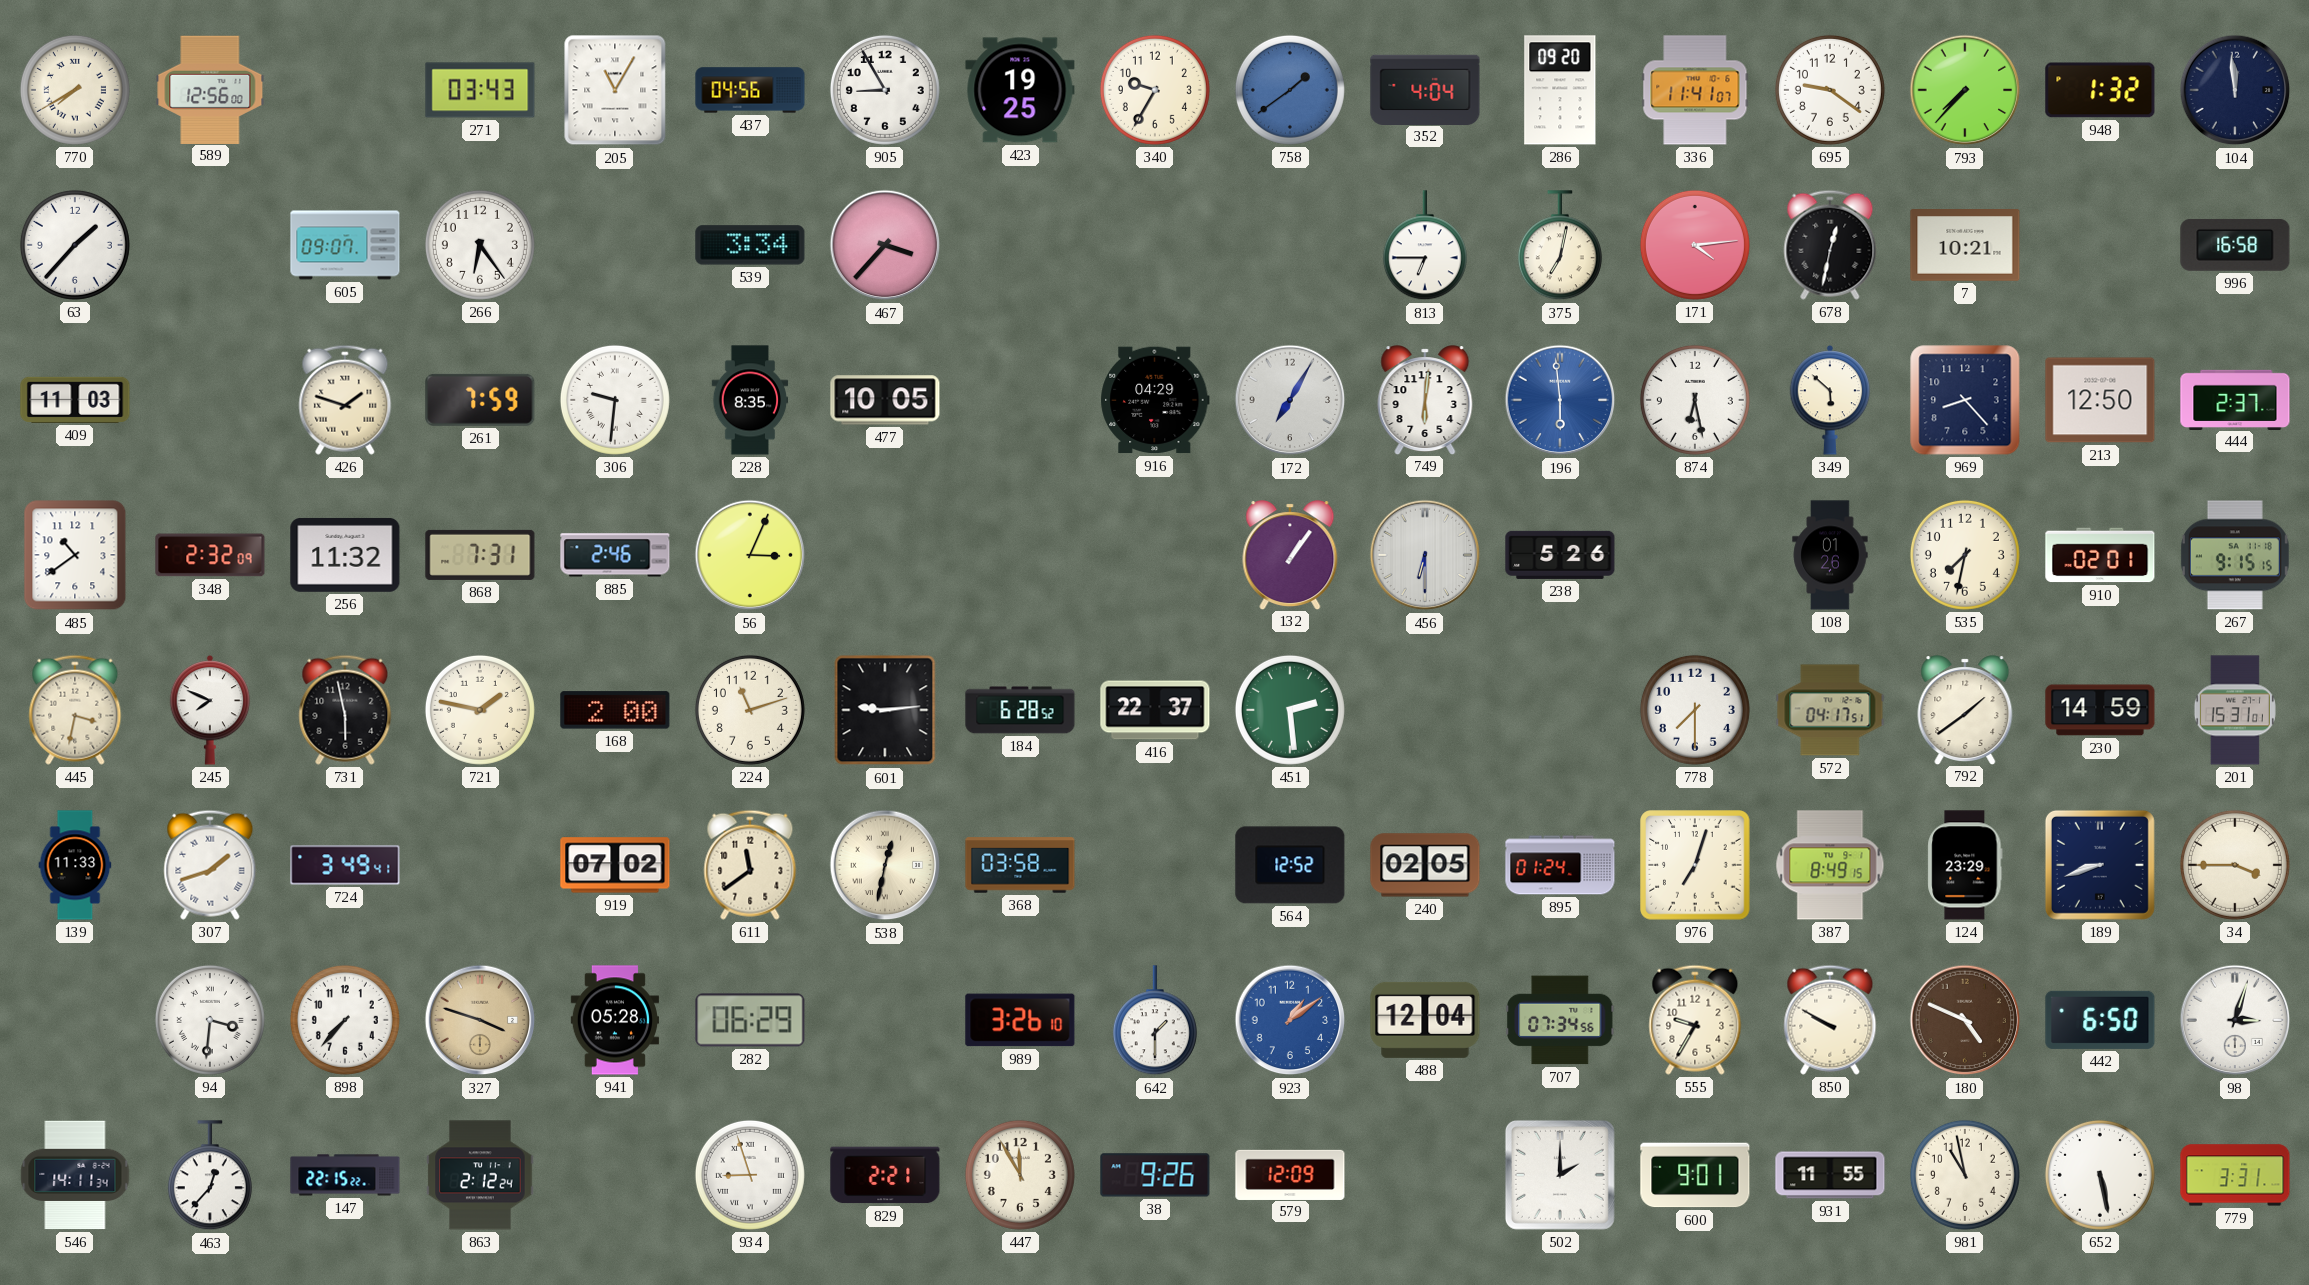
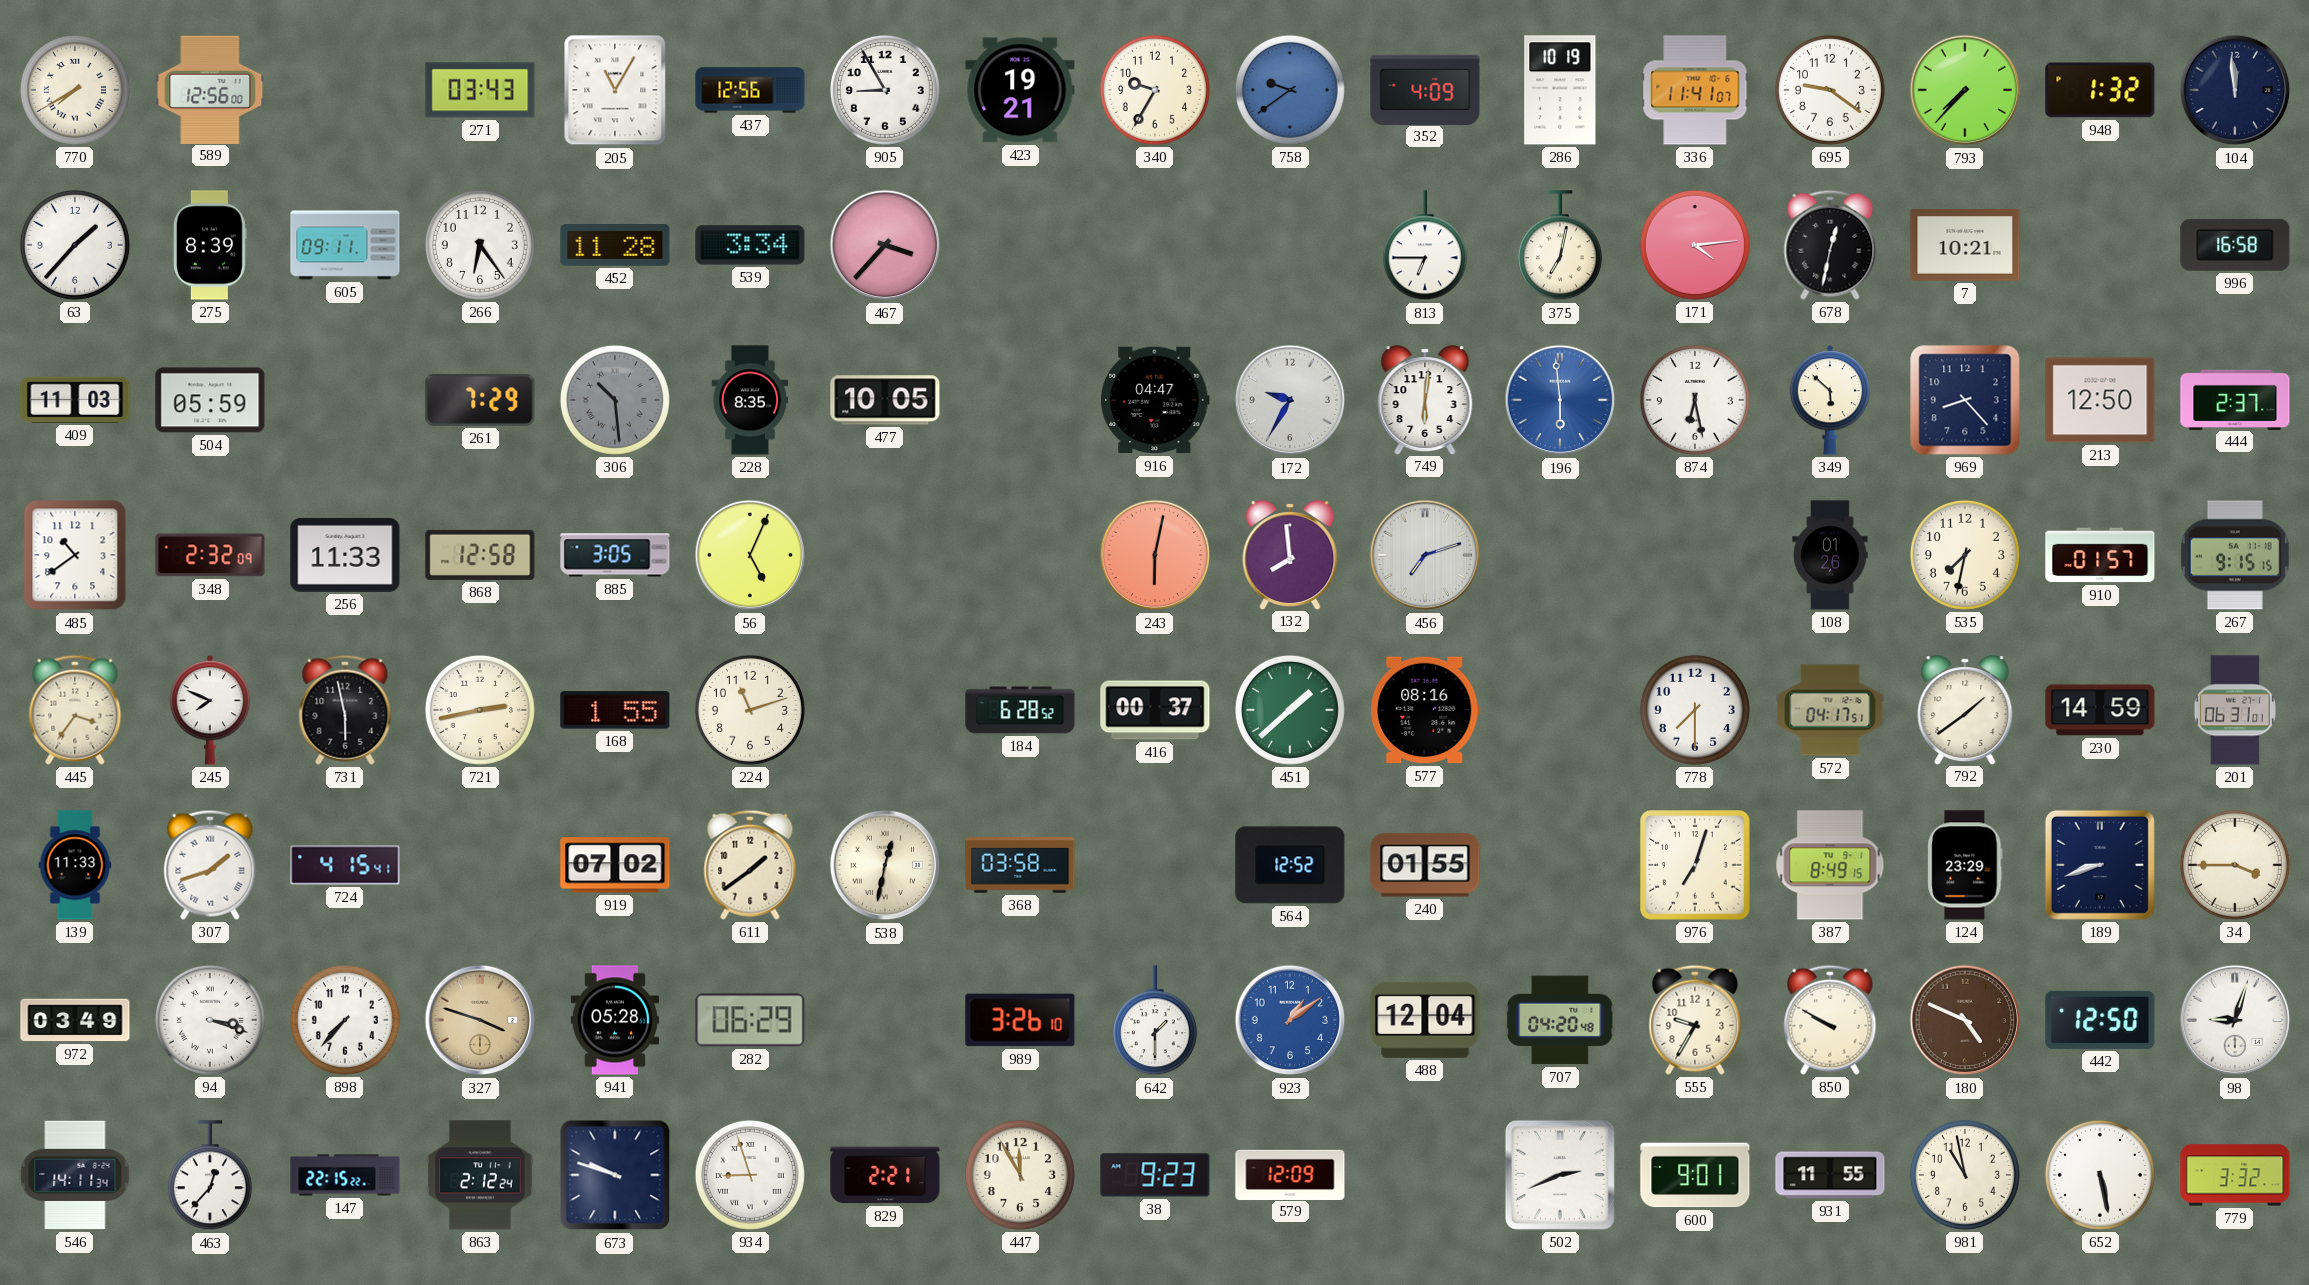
437: 04:56 -> 12:56 (750, 90)
423: 19:25 -> 19:21 (1020, 90)
758: 1:39 -> 9:39 (1290, 90)
352: 4:04 -> 4:09 (1425, 89)
286: 09:20 -> 10:19 (1560, 90)
275: none -> 8:39 (211, 245)
605: 09:07 -> 09:11 (345, 245)
452: none -> 11:28 (615, 245)
504: none -> 05:59 (210, 400)
426: 1:48 -> none (345, 400)
261: 7:59 -> 7:29 (480, 400)
306: 9:31 -> 10:29 (615, 400)
306 dial: white -> grey (615, 400)
916: 04:29 -> 04:47 (1155, 400)
172: 7:05 -> 9:35 (1290, 400)
256: 11:32 -> 11:33 (345, 555)
868: 7:31 -> 12:58 (480, 555)
885: 2:46 -> 3:05 (615, 555)
56: 3:04 -> 5:04 (750, 555)
243: none -> 6:02 (1155, 555)
132: 1:06 -> 7:59 (1290, 555)
456: 6:30 -> 7:12 (1425, 555)
238: 5:26 -> none (1560, 555)
910: 02:01 -> 01:57 (2100, 555)
445: 3:32 -> 3:36 (75, 710)
721: 1:47 -> 2:43 (480, 710)
168: 2:00 -> 1:55 (615, 710)
601: 9:14 -> none (885, 710)
416: 22:37 -> 00:37 (1155, 710)
451: 2:29 -> 1:38 (1290, 710)
577: none -> 08:16 (1425, 710)
201: 15:31 -> 06:31 (2235, 710)
724: 3:49 -> 4:15 (345, 865)
611: 11:39 -> 1:39 (750, 865)
240: 02:05 -> 01:55 (1425, 865)
895: 01:24 -> none (1560, 865)
972: none -> 03:49 (75, 1020)
94: 3:31 -> 3:18 (210, 1020)
707: 07:34 -> 04:20 (1560, 1020)
442: 6:50 -> 12:50 (2100, 1020)
98: 3:03 -> 9:03 (2235, 1020)
673: none -> 9:48 (615, 1175)
38: 9:26 -> 9:23 (1155, 1175)
502: 2:00 -> 2:41 (1560, 1175)
779: 3:31 -> 3:32 (2235, 1175)
